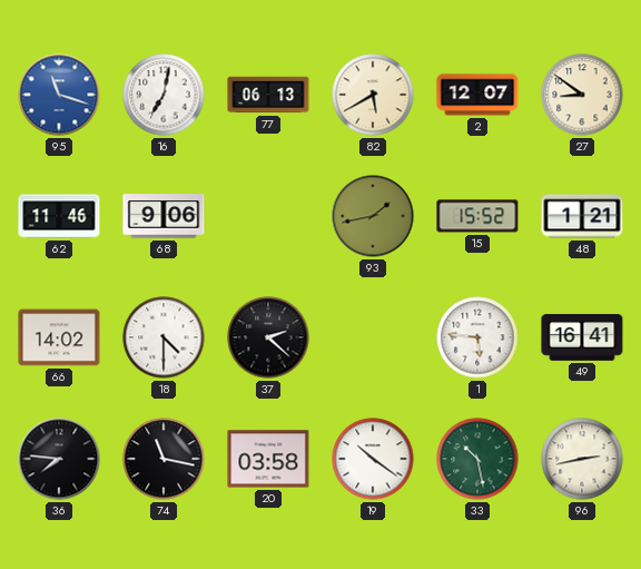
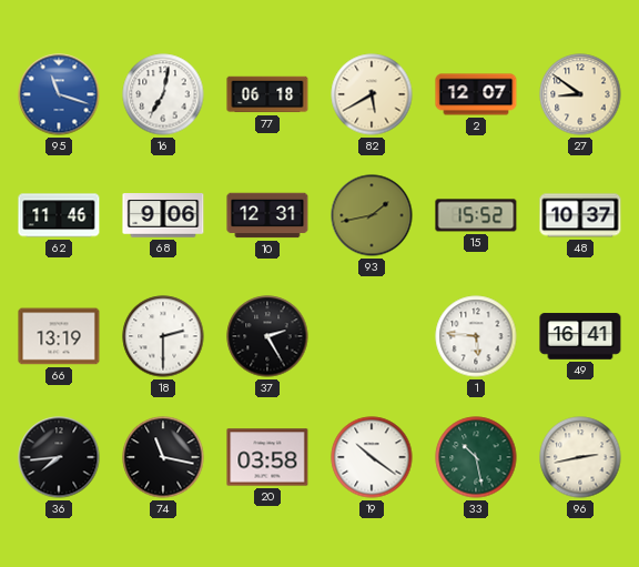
77: 06:13 -> 06:18 (267, 94)
10: none -> 12:31 (267, 215)
48: 1:21 -> 10:37 (580, 215)
66: 14:02 -> 13:19 (59, 336)
18: 4:30 -> 2:30 (163, 336)
37: 2:22 -> 2:25 (267, 336)
36: 7:46 -> 7:44 (59, 457)
